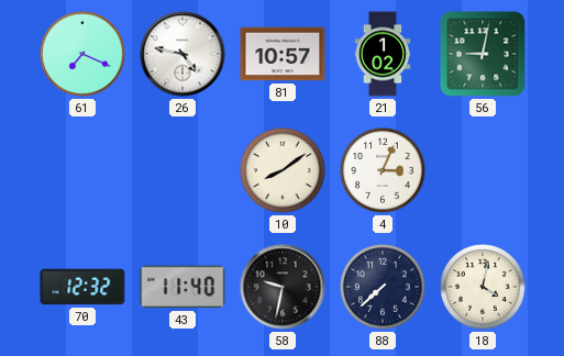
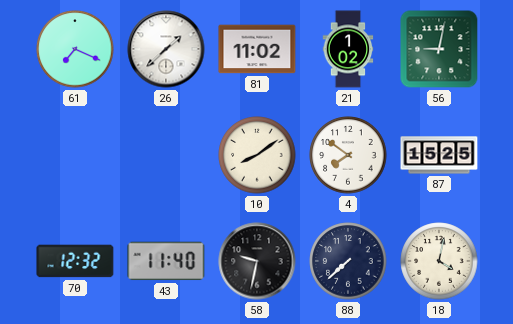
26: 4:47 -> 1:38 (166, 49)
81: 10:57 -> 11:02 (257, 49)
4: 3:04 -> 7:51 (348, 155)
87: none -> 15:25 (439, 155)
